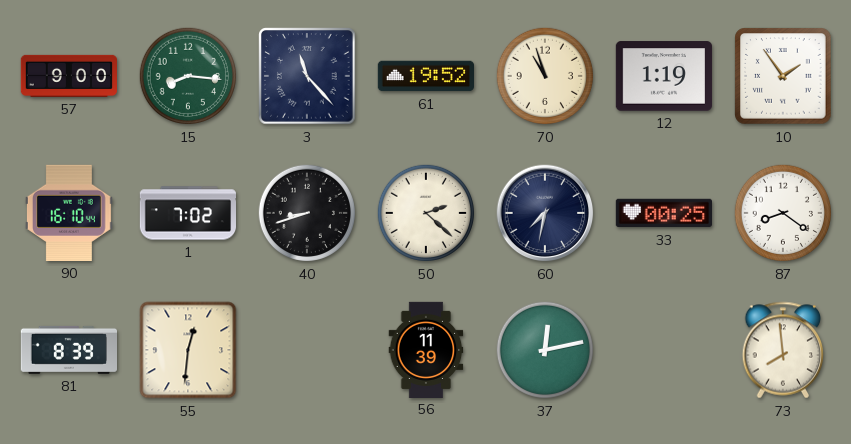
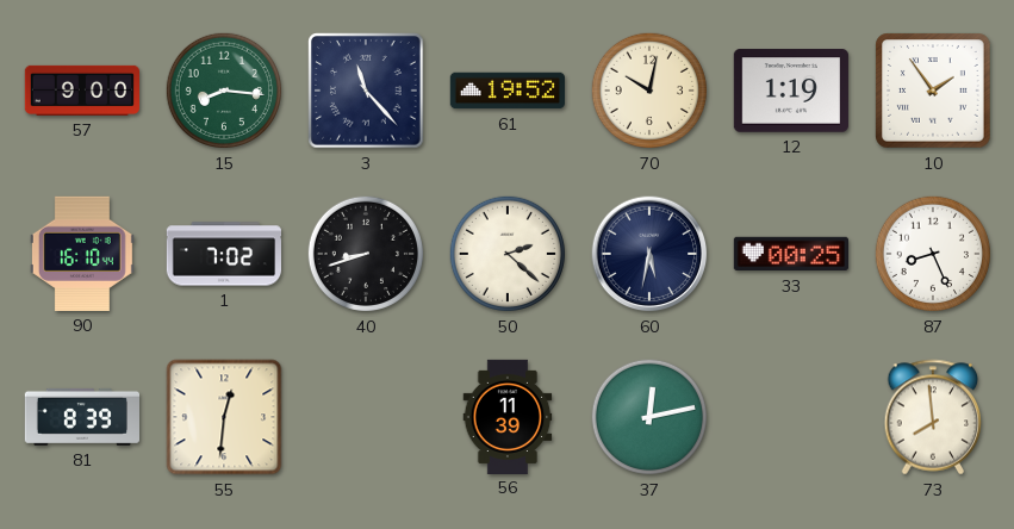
70: 10:57 -> 10:02 (649, 91)
60: 7:32 -> 5:32 (649, 254)
87: 8:21 -> 8:26 (933, 254)
